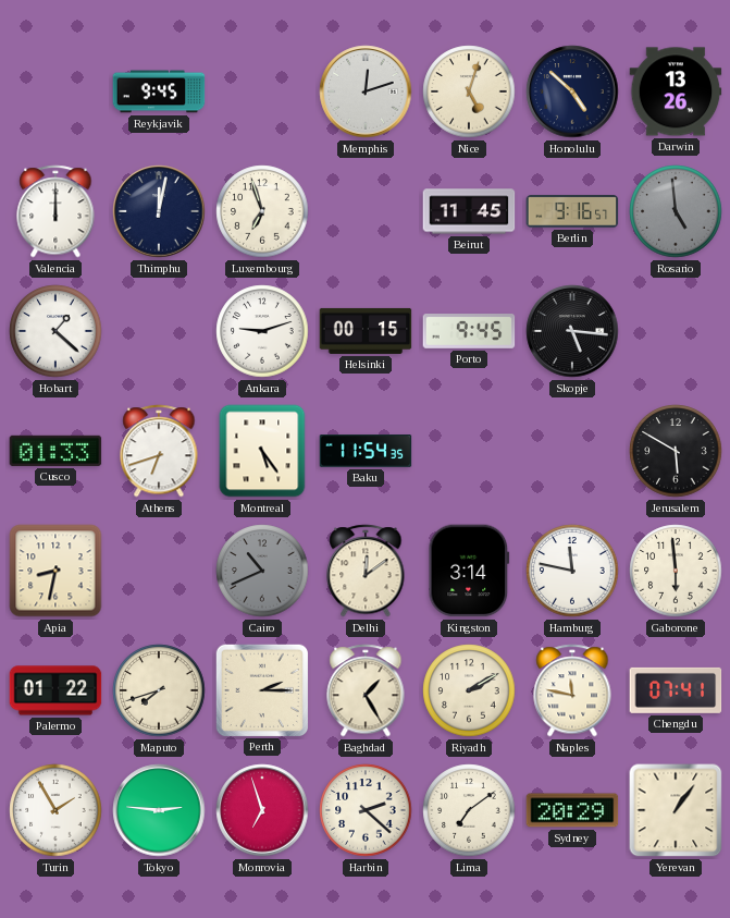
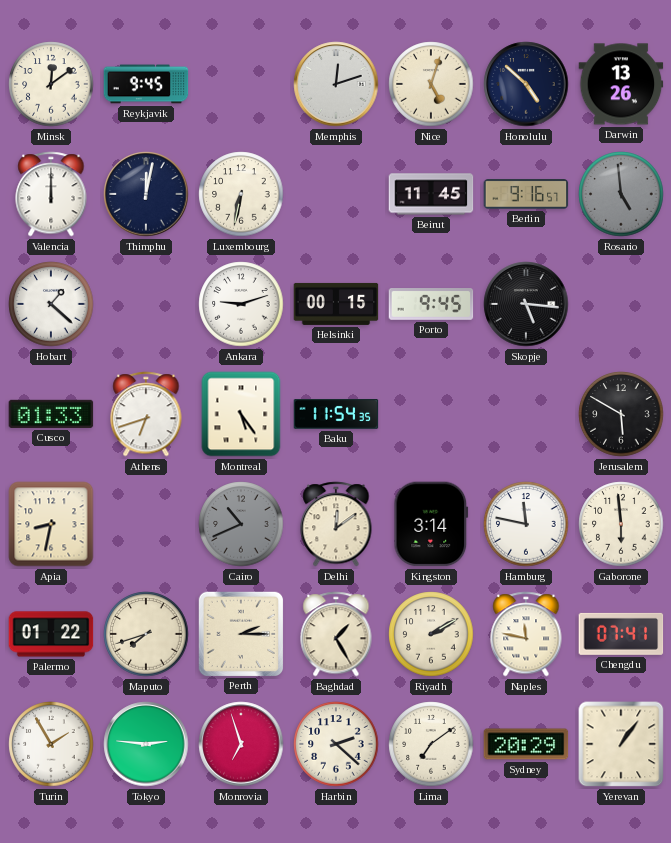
Minsk: none -> 12:09 (51, 84)
Luxembourg: 6:57 -> 6:32 (241, 194)
